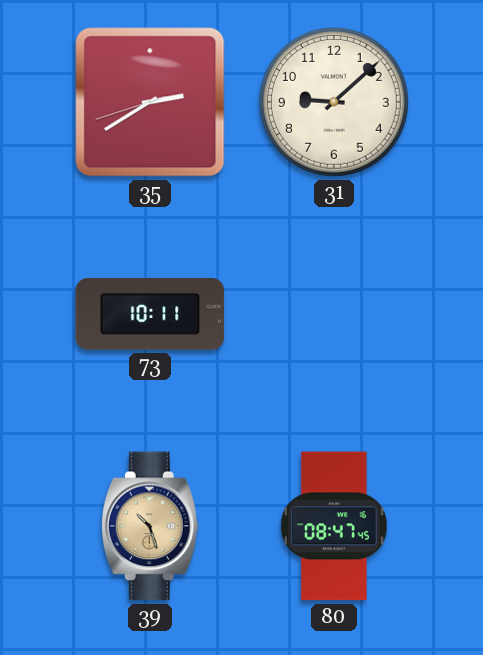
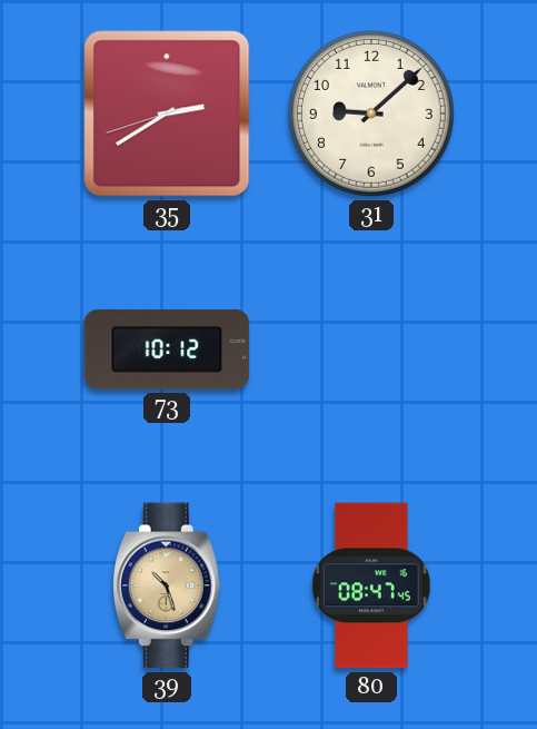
73: 10:11 -> 10:12 (167, 351)
